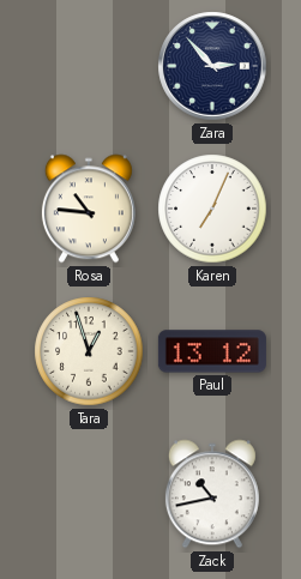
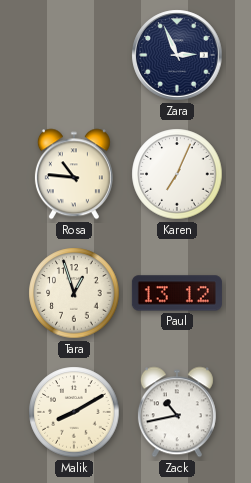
Zara: 2:53 -> 2:56 (177, 55)
Malik: none -> 8:10 (74, 412)
